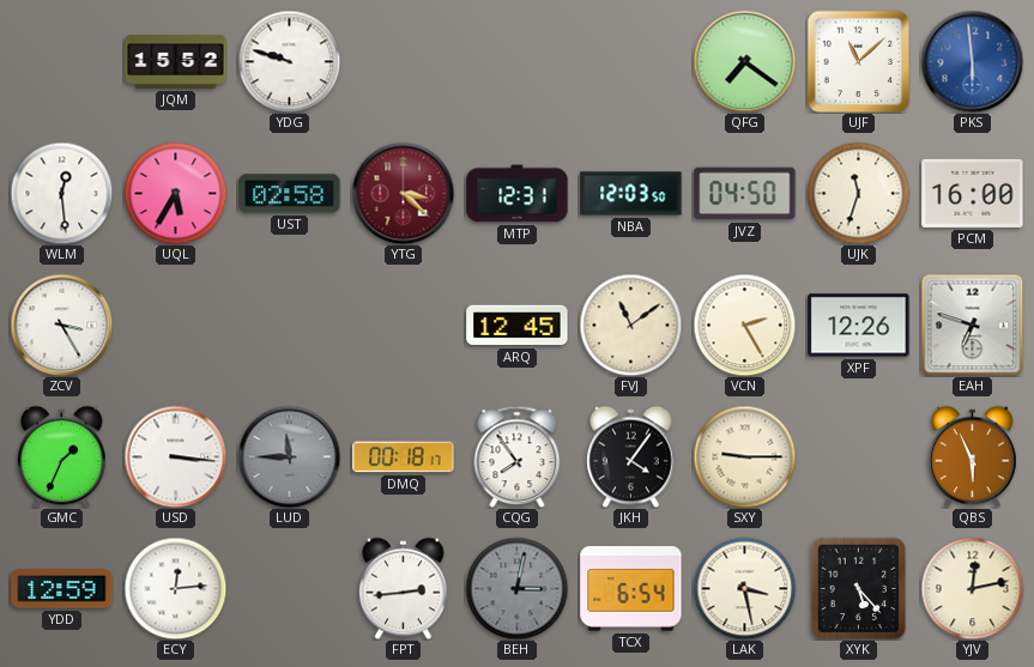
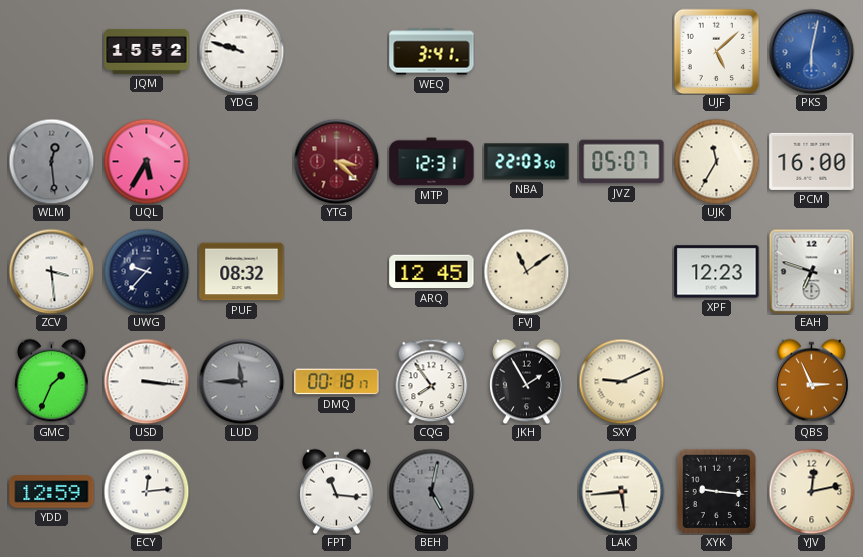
WEQ: none -> 3:41 (432, 52)
QFG: 7:21 -> none (744, 61)
UJF: 11:08 -> 5:08 (716, 51)
PKS: 5:59 -> 6:02 (811, 51)
WLM dial: white -> grey (51, 161)
UST: 02:58 -> none (290, 194)
NBA: 12:03 -> 22:03 (527, 162)
JVZ: 04:50 -> 05:07 (622, 162)
UJK: 11:33 -> 11:35 (716, 161)
ZCV: 3:25 -> 3:29 (51, 271)
UWG: none -> 9:37 (146, 271)
PUF: none -> 08:32 (242, 272)
VCN: 2:25 -> none (744, 325)
XPF: 12:26 -> 12:23 (717, 272)
JKH: 4:06 -> 1:55 (527, 381)
SXY: 9:15 -> 9:11 (621, 381)
QBS: 5:56 -> 2:56 (812, 381)
FPT: 2:44 -> 11:16 (337, 491)
BEH: 3:02 -> 5:02 (431, 491)
TCX: 6:54 -> none (631, 589)
LAK: 3:28 -> 5:44 (621, 491)
XYK: 5:23 -> 9:16 (717, 491)
